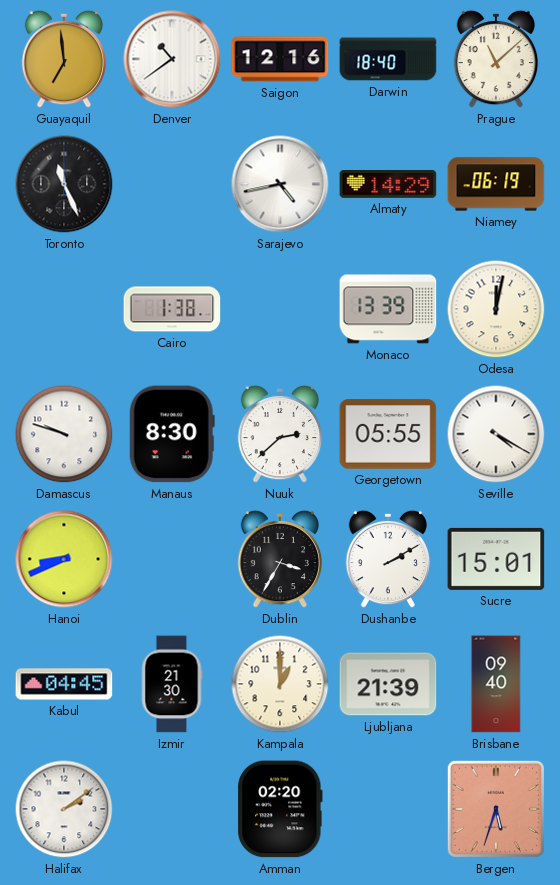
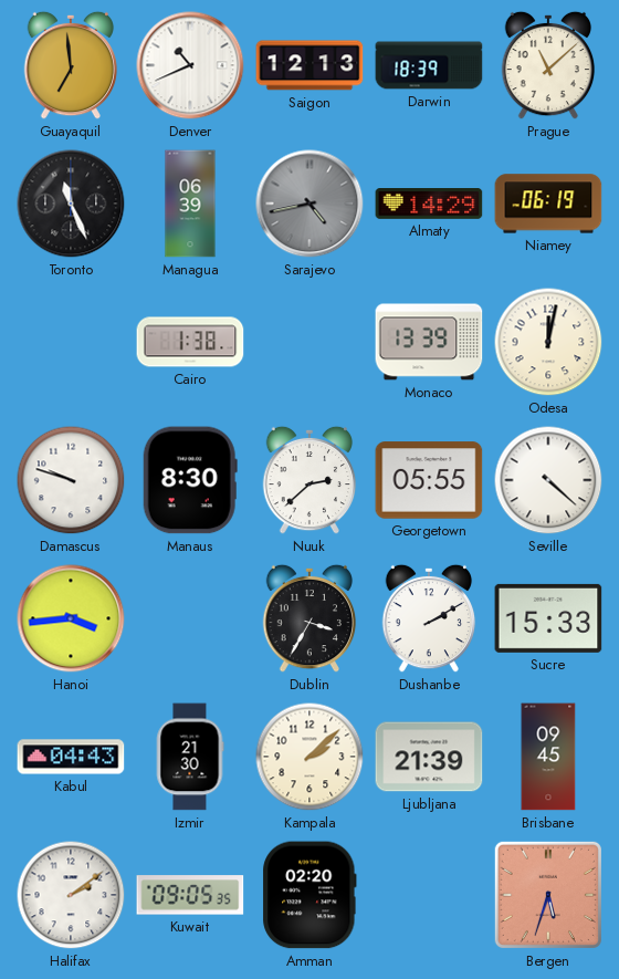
Denver: 10:39 -> 10:41 (190, 65)
Saigon: 12:16 -> 12:13 (309, 65)
Darwin: 18:40 -> 18:39 (429, 65)
Managua: none -> 06:39 (190, 204)
Sarajevo dial: white -> grey (309, 204)
Seville: 4:20 -> 4:22 (548, 480)
Hanoi: 8:41 -> 3:44 (71, 618)
Sucre: 15:01 -> 15:33 (548, 618)
Kabul: 04:45 -> 04:43 (71, 757)
Kampala: 1:00 -> 2:08 (309, 757)
Brisbane: 09:40 -> 09:45 (548, 757)
Kuwait: none -> 09:05 (190, 895)
